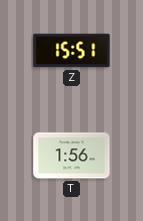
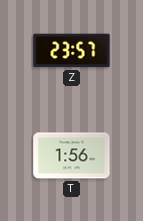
Z: 15:51 -> 23:57 (72, 51)
